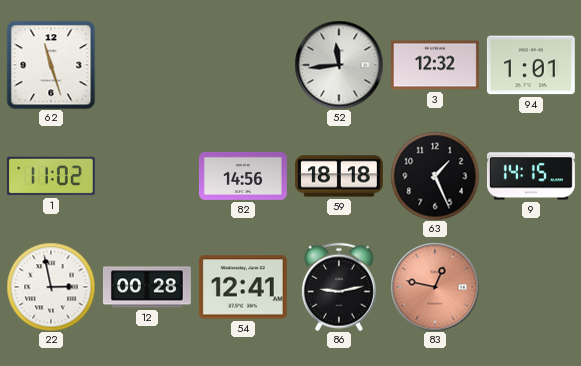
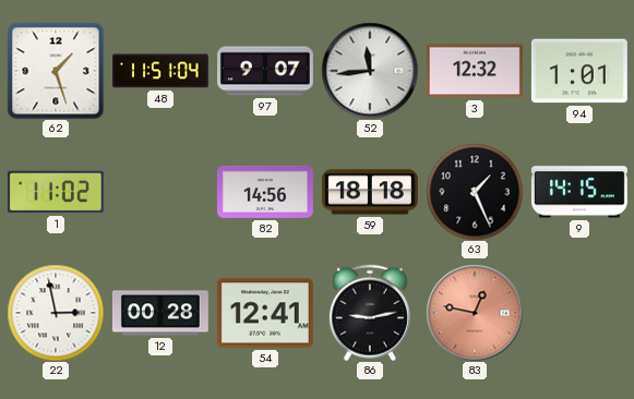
62: 11:27 -> 1:27 (56, 71)
48: none -> 11:51 (160, 71)
97: none -> 9:07 (266, 71)
